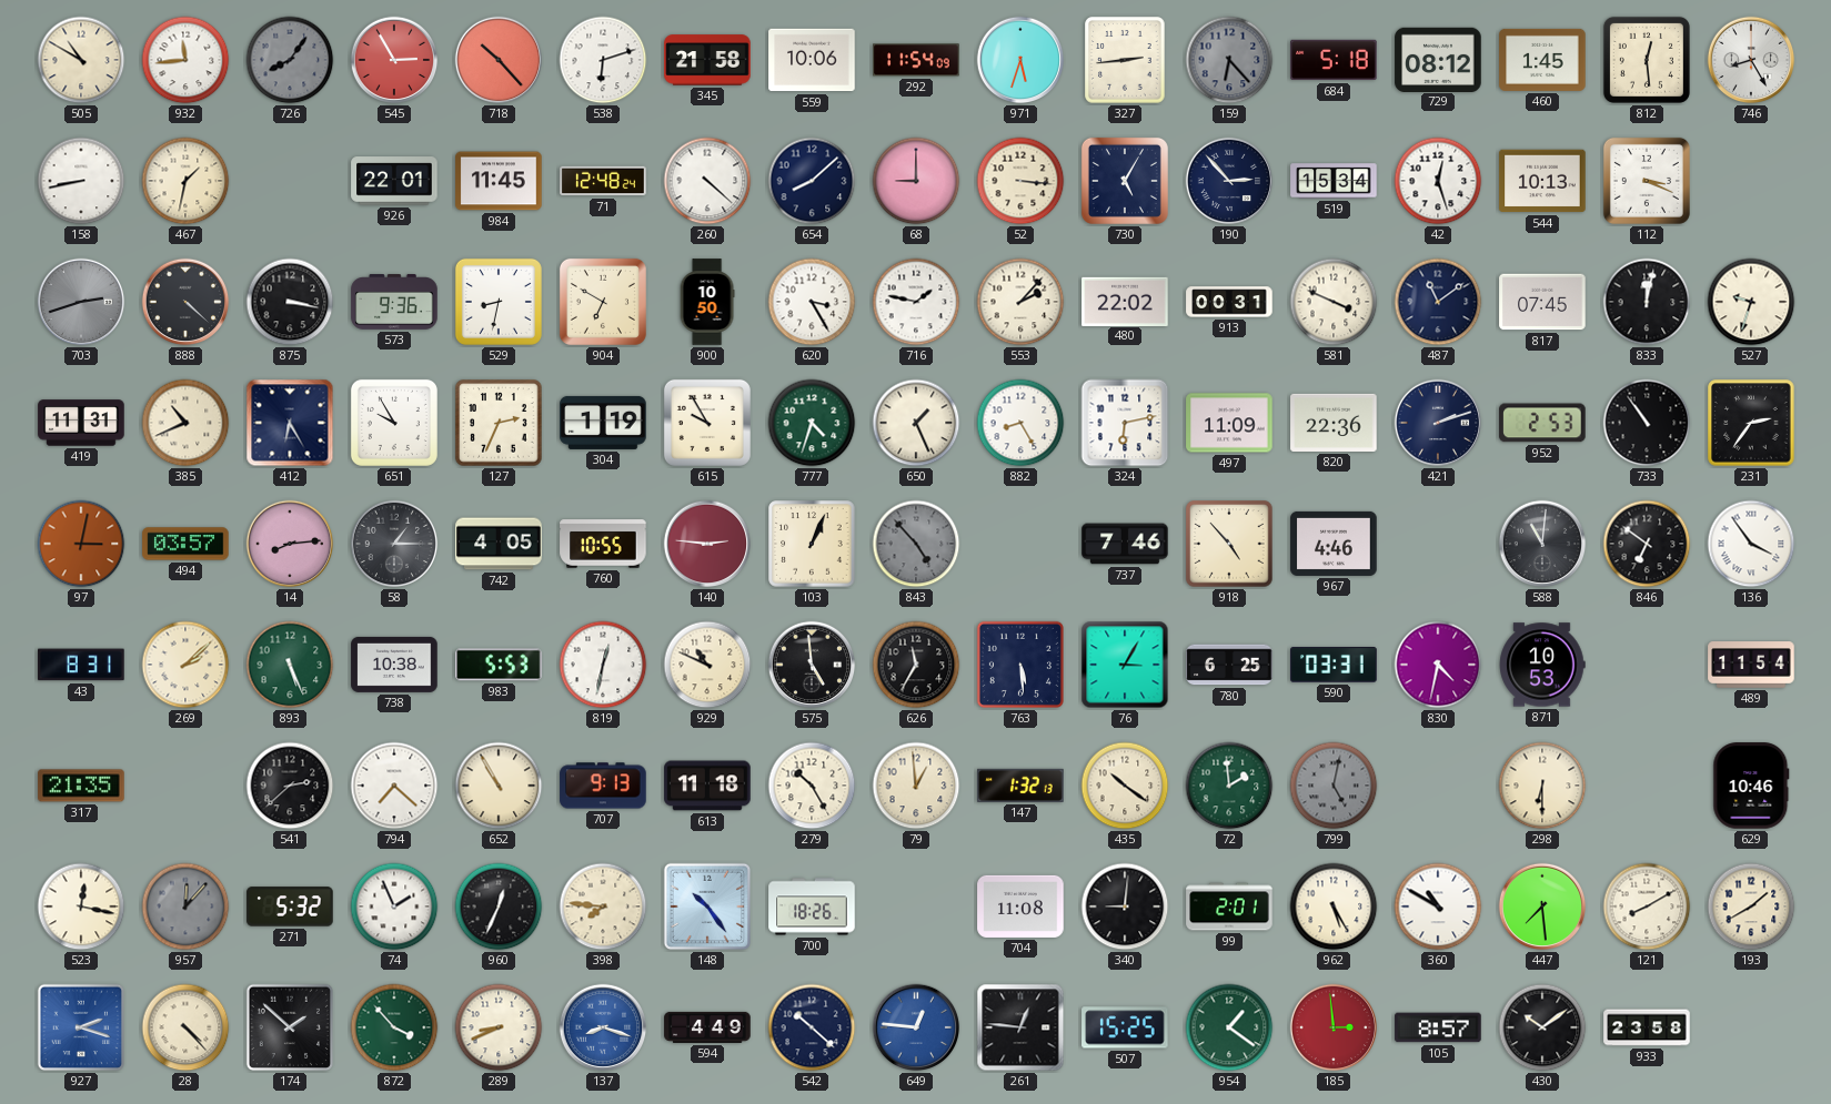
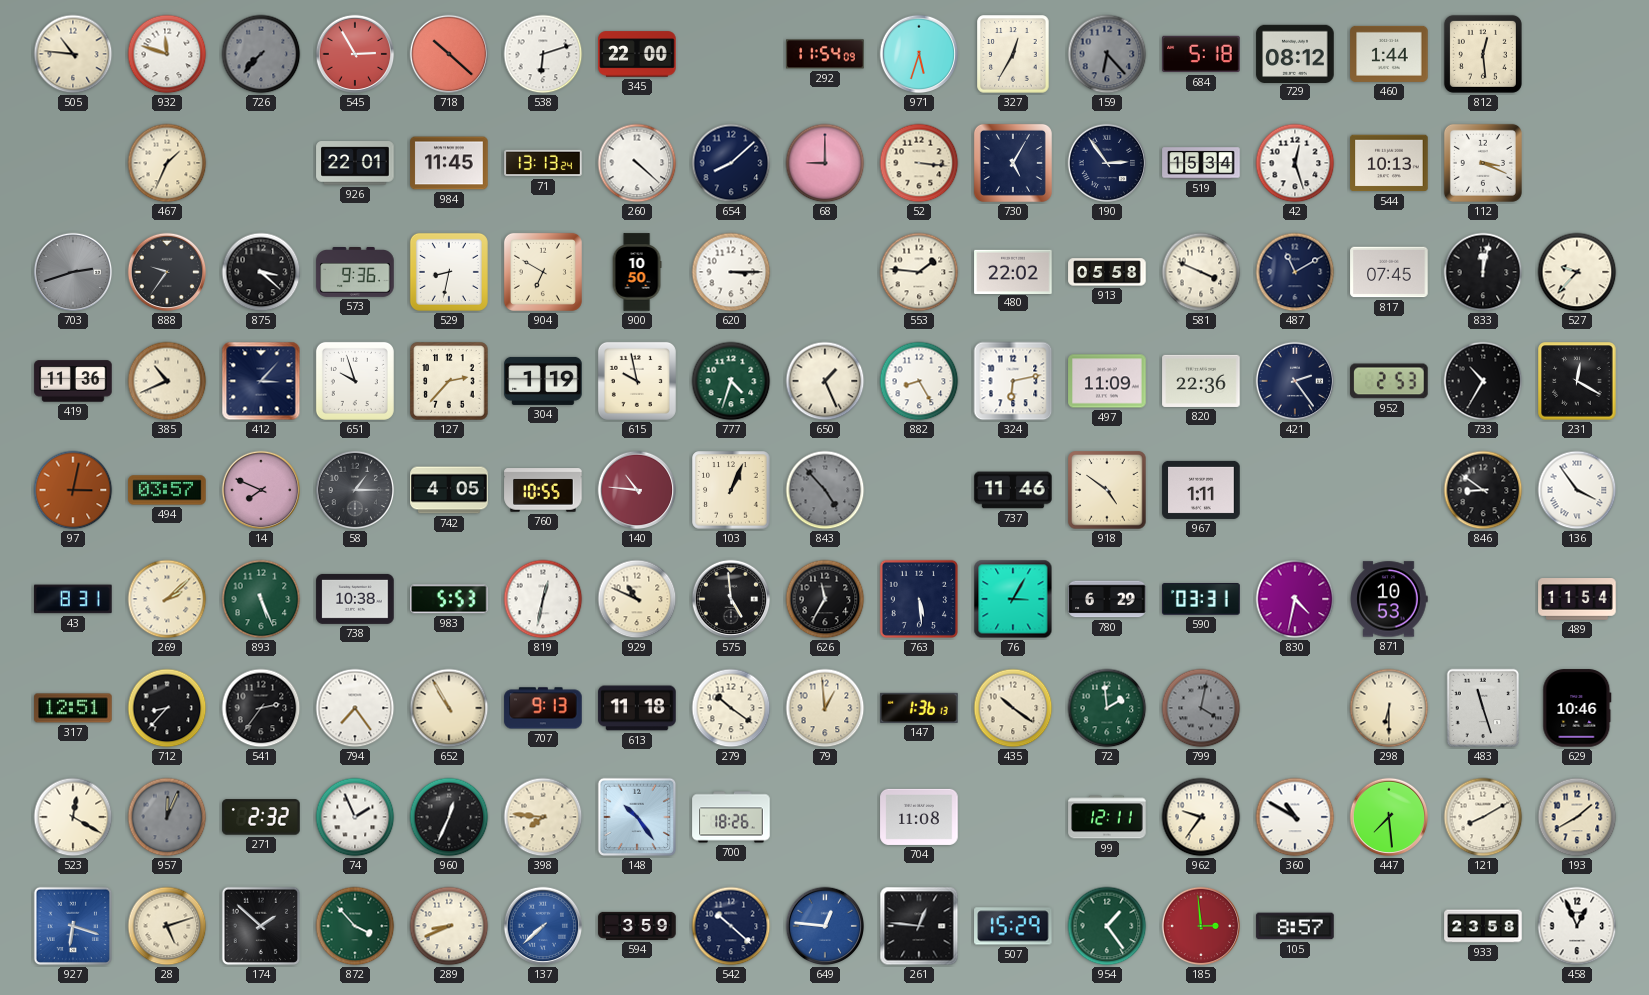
505: 10:50 -> 10:46 (73, 54)
932: 11:44 -> 11:48 (167, 54)
726: 8:06 -> 7:37 (261, 54)
718: 10:23 -> 10:22 (449, 54)
345: 21:58 -> 22:00 (637, 54)
559: 10:06 -> none (812, 60)
327: 2:44 -> 12:35 (1013, 54)
460: 1:45 -> 1:44 (1389, 54)
746: 8:25 -> none (1751, 60)
158: 8:43 -> none (81, 181)
467: 1:32 -> 1:34 (167, 163)
71: 12:48 -> 13:13 (543, 163)
190: 2:53 -> 2:54 (1107, 163)
888: 4:22 -> 9:36 (167, 272)
875: 3:17 -> 3:22 (261, 272)
620: 3:25 -> 3:15 (731, 272)
716: 1:47 -> none (916, 302)
553: 2:07 -> 1:46 (919, 272)
913: 00:31 -> 05:58 (1107, 272)
487: 11:09 -> 11:10 (1295, 272)
527: 9:33 -> 9:37 (1577, 272)
419: 11:31 -> 11:36 (73, 381)
412: 6:25 -> 3:07 (261, 381)
651: 9:55 -> 9:57 (355, 381)
127: 2:34 -> 2:37 (449, 381)
615: 9:55 -> 9:58 (637, 381)
421: 2:12 -> 2:24 (1295, 381)
733: 10:54 -> 10:35 (1483, 381)
231: 2:36 -> 12:20 (1577, 381)
14: 8:14 -> 7:49 (261, 490)
140: 2:46 -> 10:46 (637, 490)
737: 7:46 -> 11:46 (1013, 490)
918: 4:53 -> 4:51 (1107, 490)
967: 4:46 -> 1:11 (1201, 490)
588: 11:01 -> none (1542, 544)
846: 6:51 -> 8:51 (1483, 490)
780: 6:25 -> 6:29 (1107, 599)
317: 21:35 -> 12:51 (73, 708)
712: none -> 8:37 (167, 708)
541: 2:38 -> 2:36 (261, 708)
794: 7:22 -> 7:24 (355, 708)
279: 10:25 -> 10:21 (731, 708)
147: 1:32 -> 1:36 (919, 708)
799: 5:02 -> 4:02 (1201, 708)
483: none -> 11:27 (1483, 708)
523: 12:17 -> 12:20 (73, 817)
957: 12:07 -> 12:04 (167, 817)
271: 5:32 -> 2:32 (261, 817)
340: 9:01 -> none (1125, 907)
99: 2:01 -> 12:11 (1107, 817)
962: 5:25 -> 9:36 (1201, 817)
927: 2:18 -> 6:18 (73, 926)
28: 4:23 -> 5:12 (167, 926)
137: 8:18 -> 7:38 (543, 926)
594: 4:49 -> 3:59 (637, 926)
507: 15:25 -> 15:29 (1013, 926)
954: 1:21 -> 1:24 (1107, 926)
430: 10:09 -> none (1542, 1027)
458: none -> 12:56 (1577, 926)
